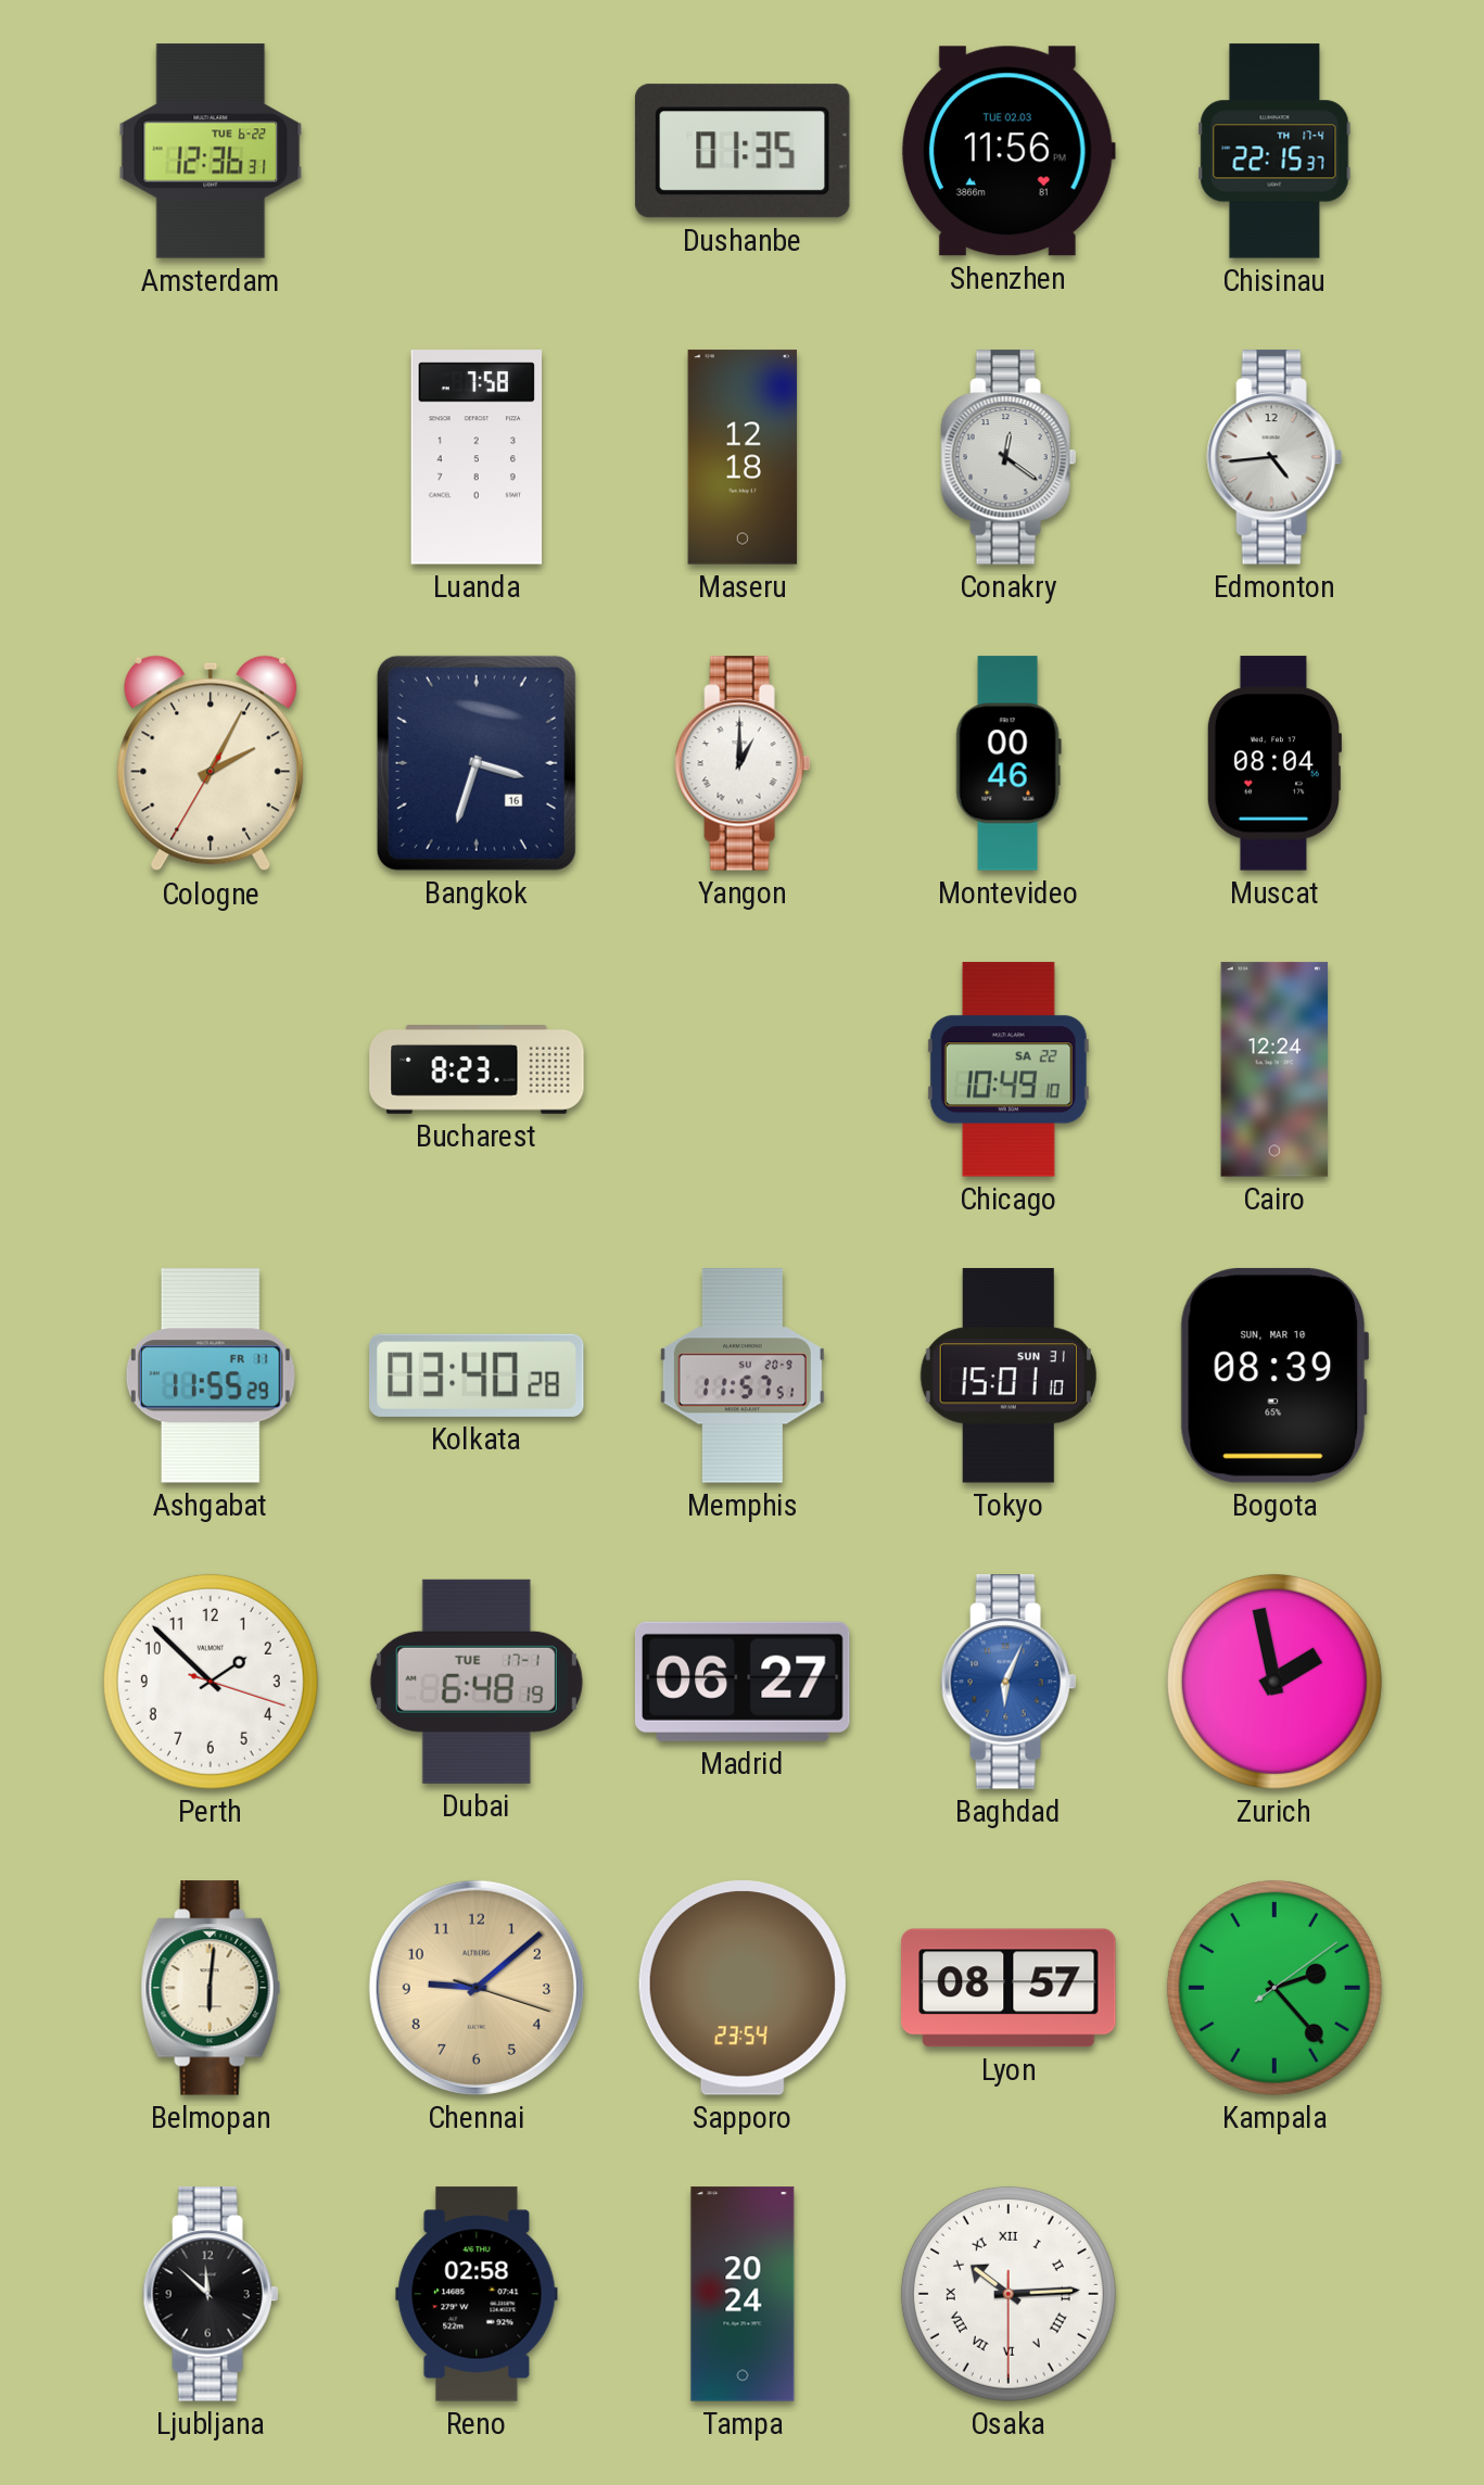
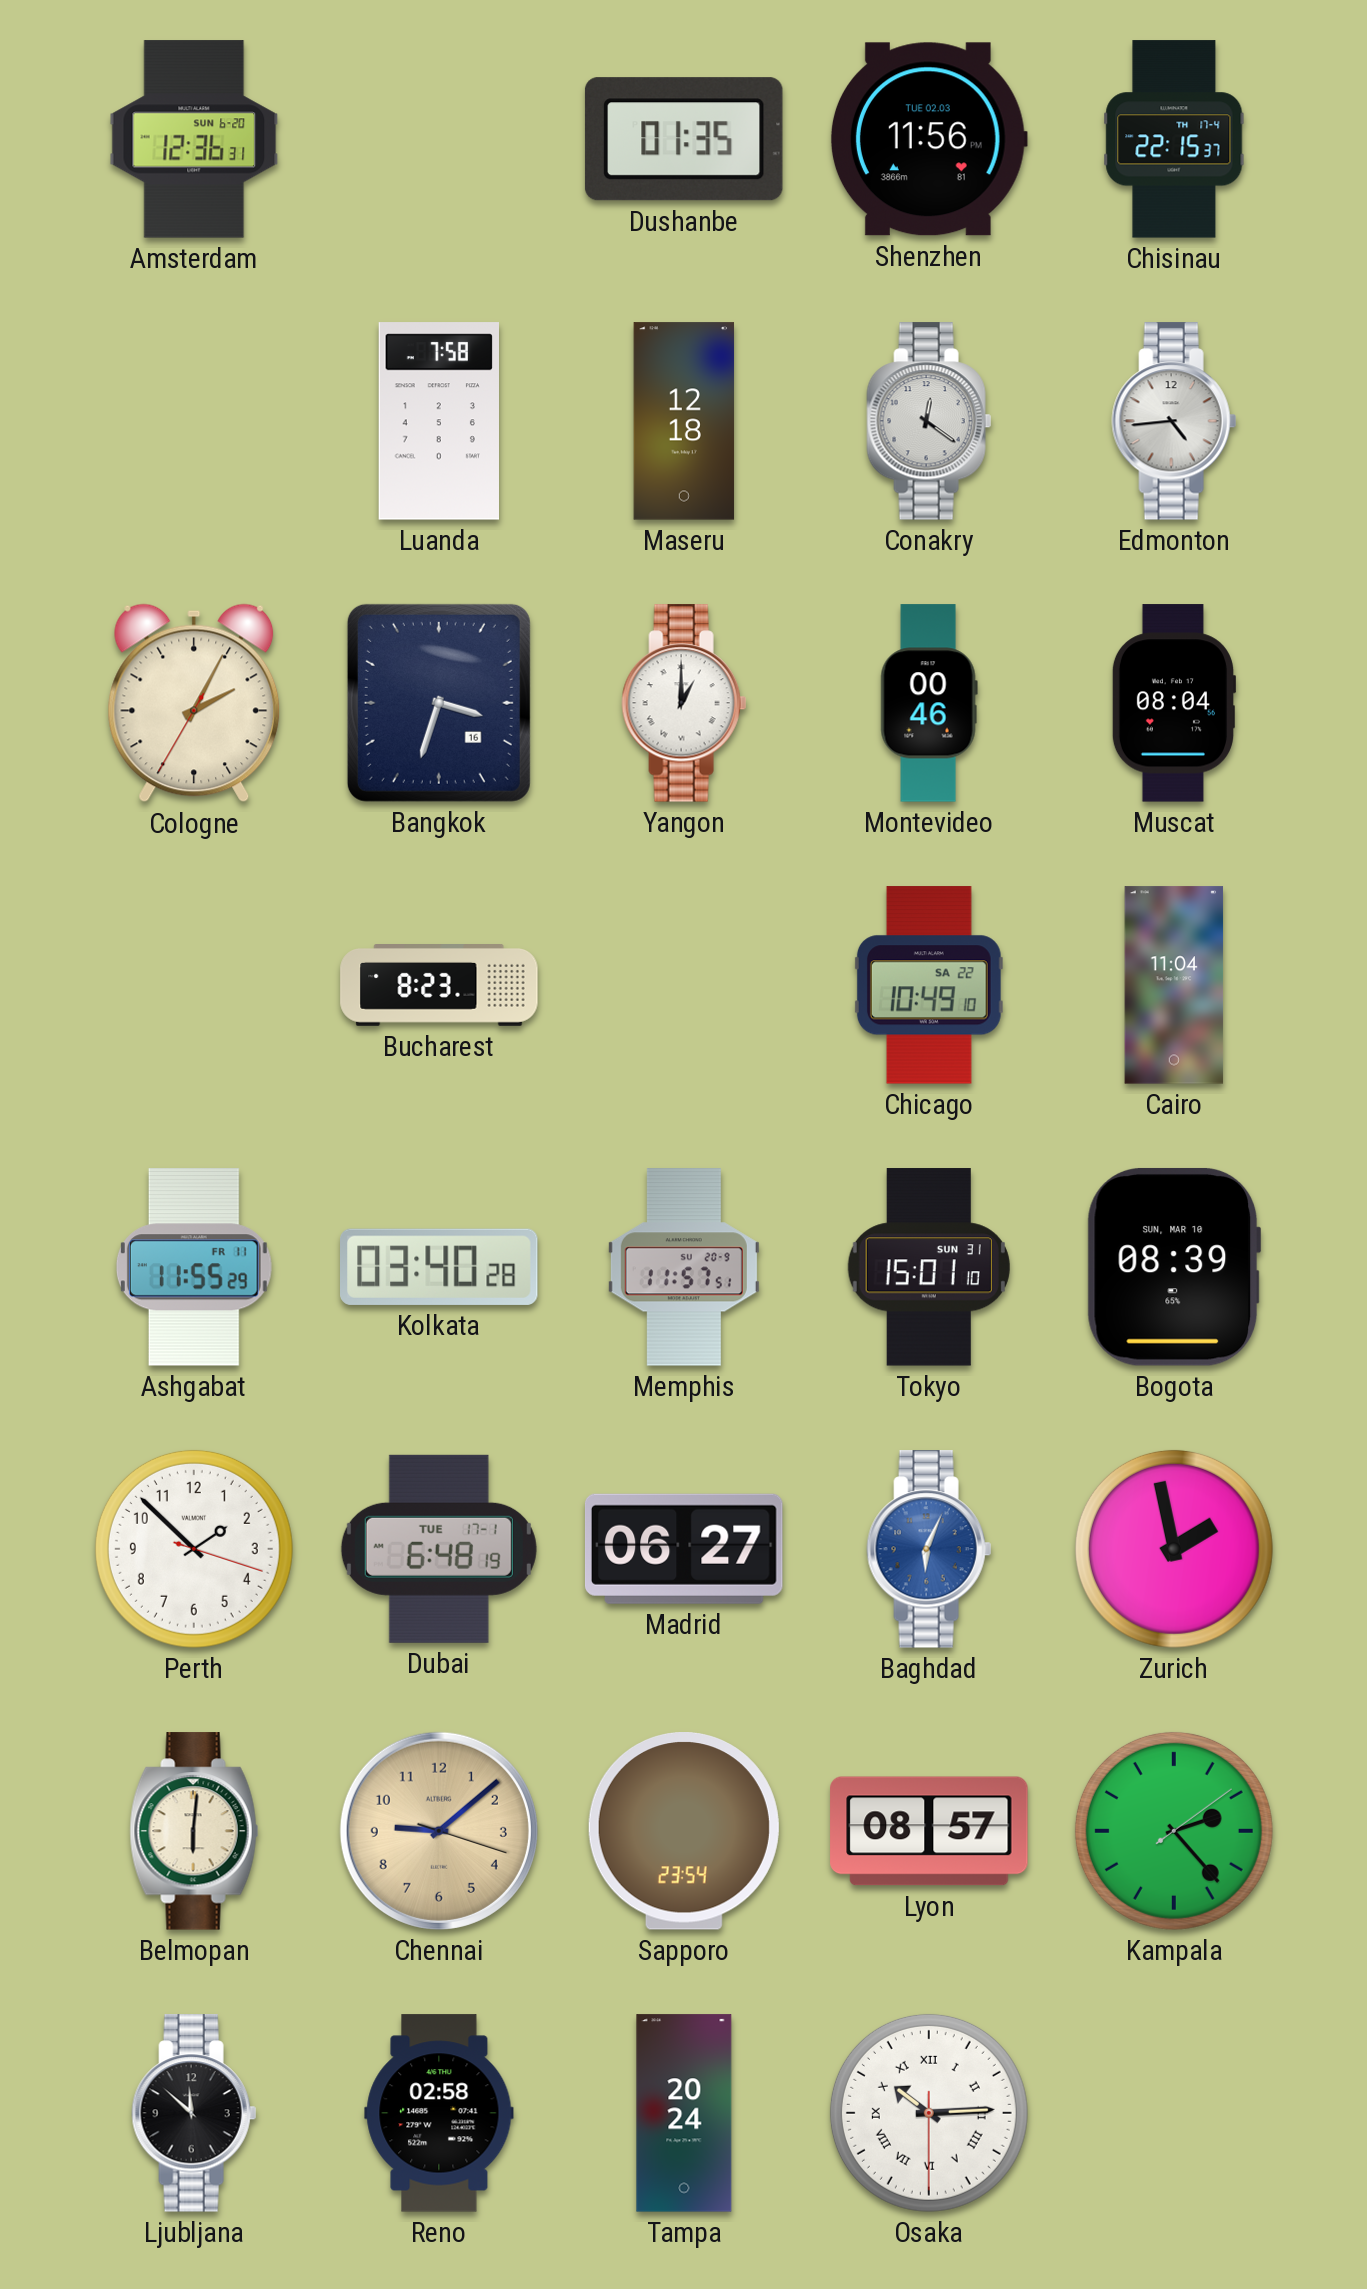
Amsterdam date: TUE 6-22 -> SUN 6-20 (194, 139)
Cairo: 12:24 -> 11:04 (1174, 985)
